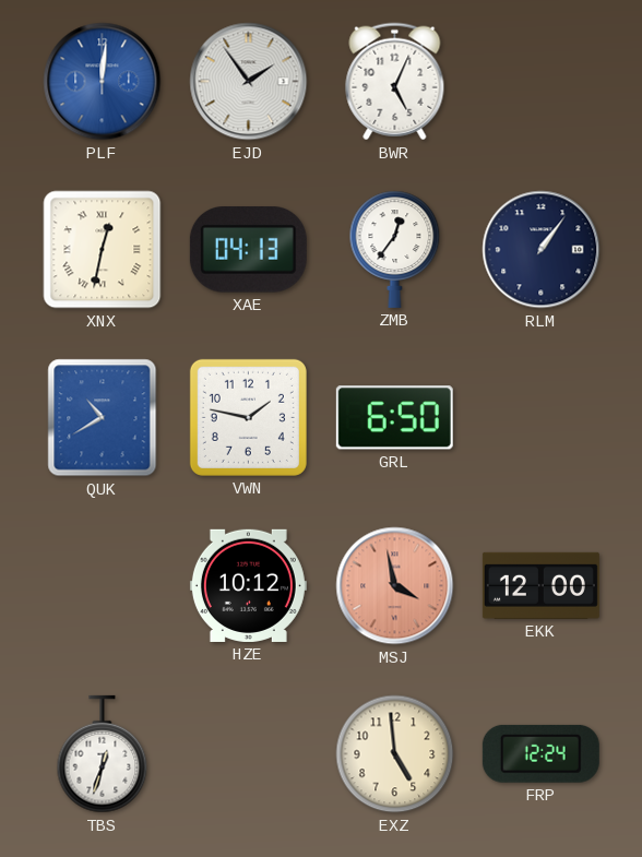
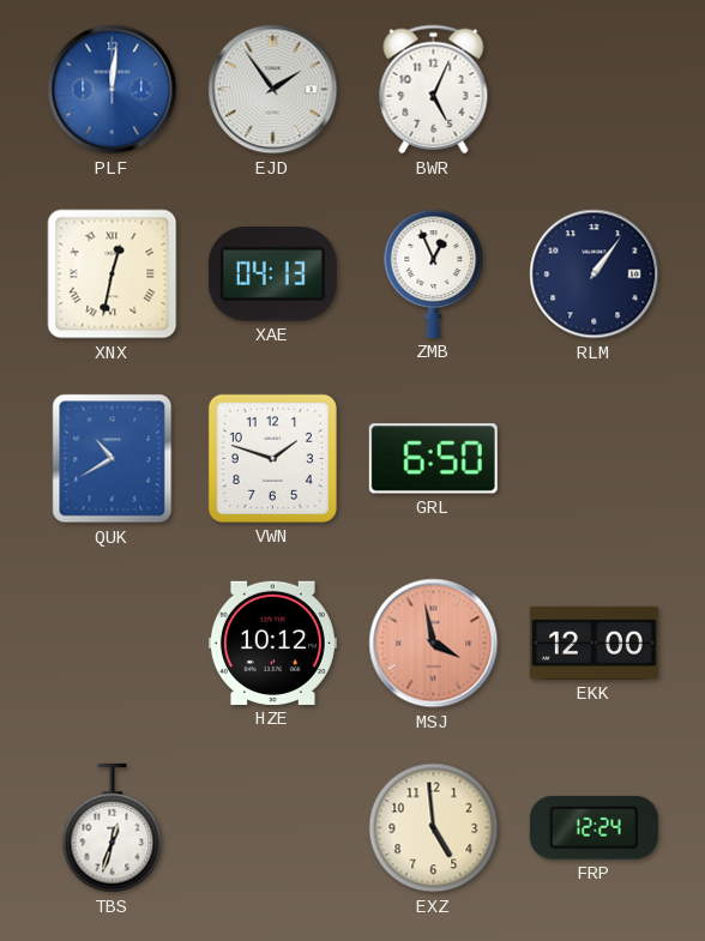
ZMB: 12:36 -> 12:56 (434, 273)
VWN: 1:47 -> 1:48 (272, 458)
